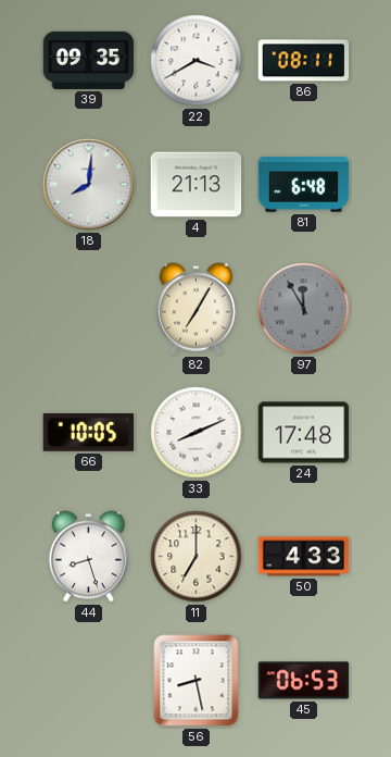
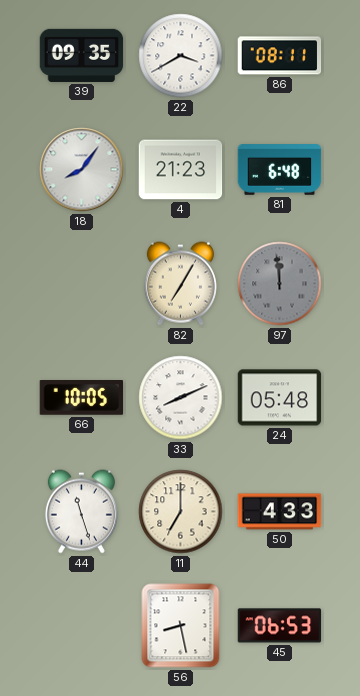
18: 8:01 -> 8:06 (82, 170)
4: 21:13 -> 21:23 (181, 170)
97: 11:55 -> 11:59 (280, 284)
24: 17:48 -> 05:48 (280, 398)
44: 8:27 -> 11:27 (81, 512)
